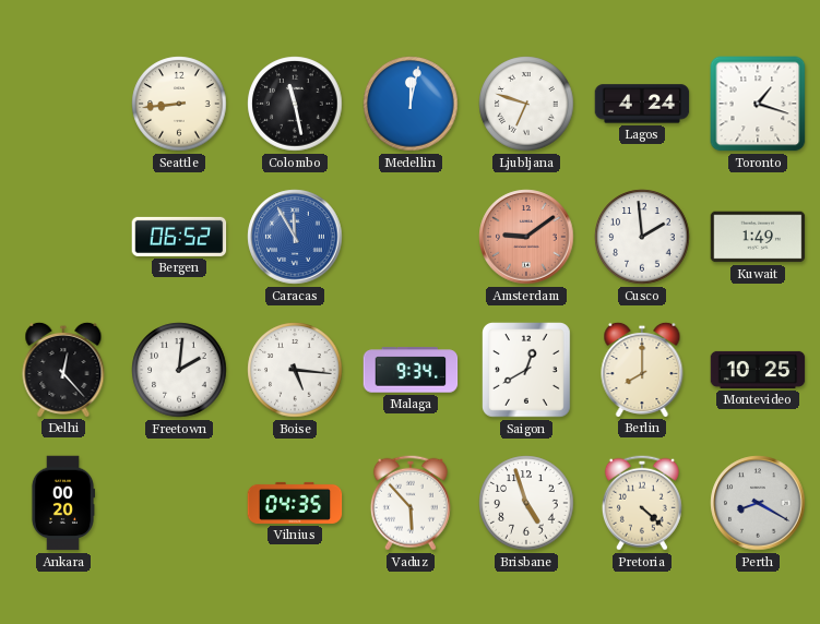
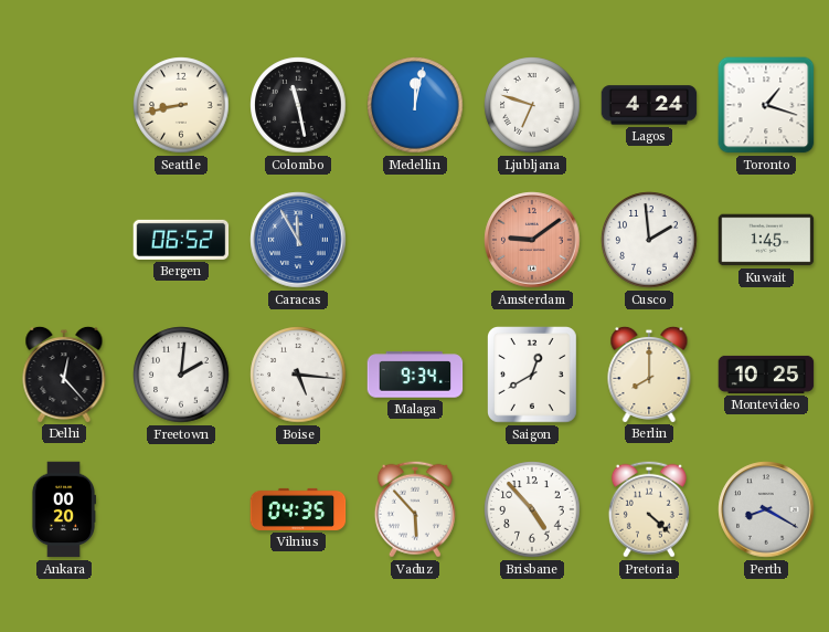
Seattle: 8:44 -> 8:43 (181, 105)
Kuwait: 1:49 -> 1:45 (766, 240)
Brisbane: 4:57 -> 4:53 (532, 509)
